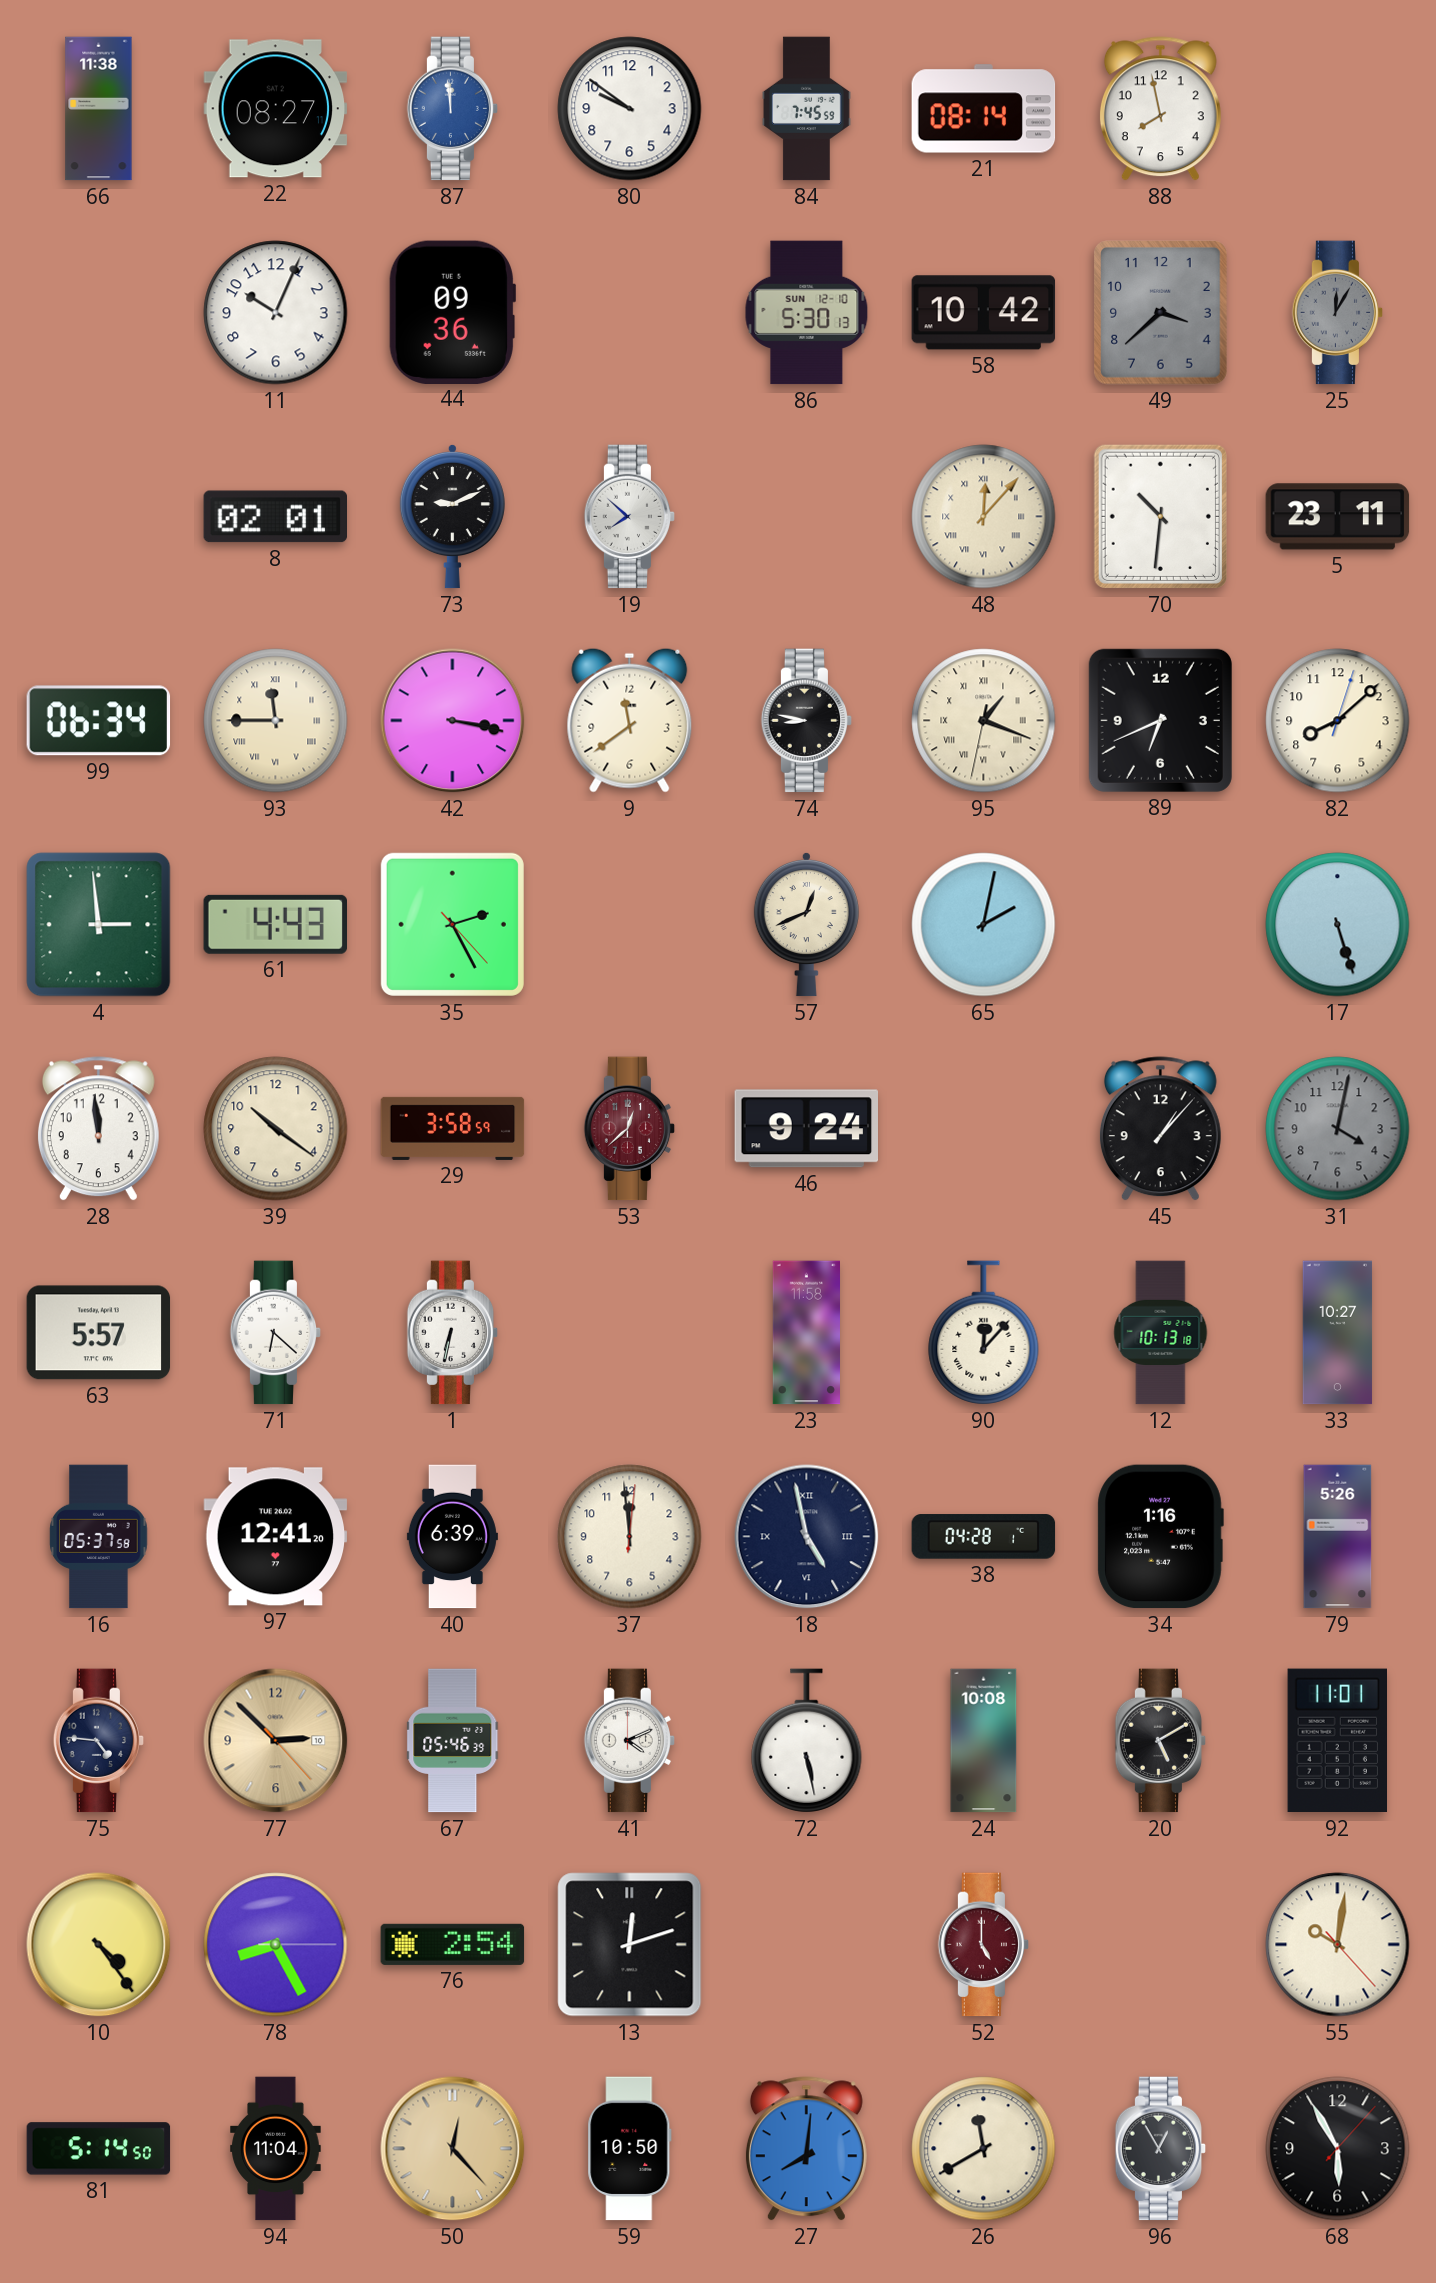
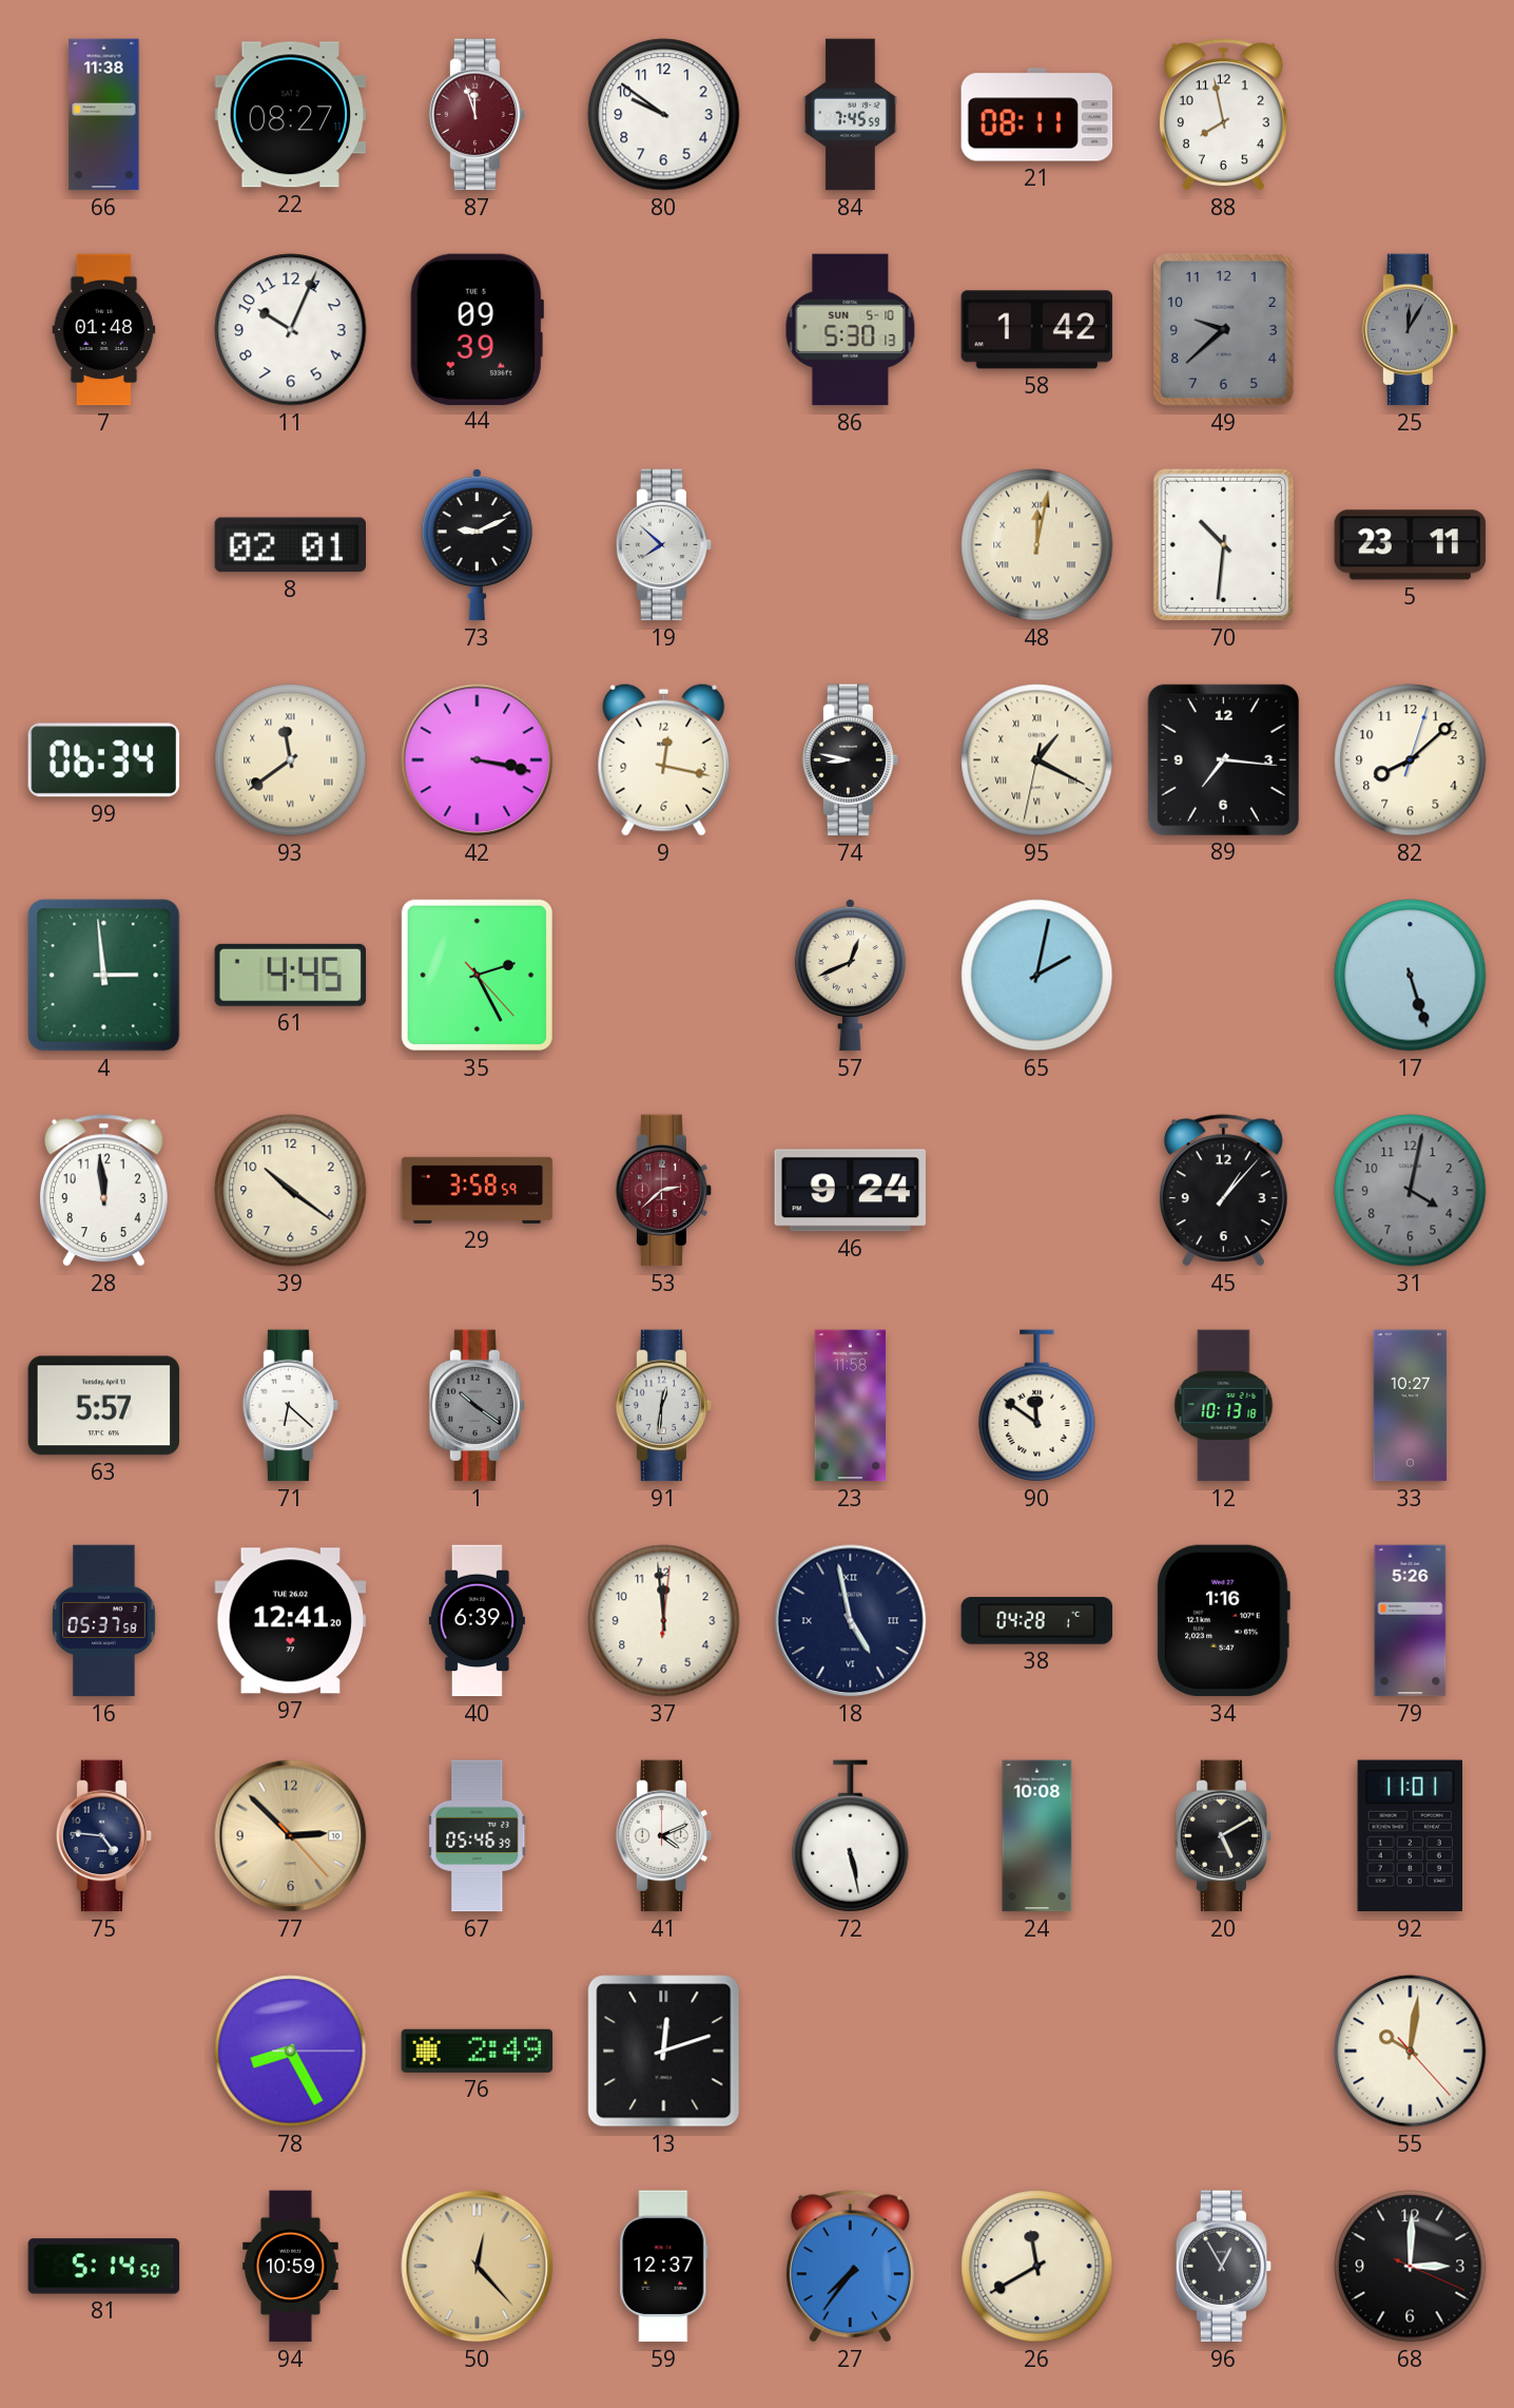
87: 11:59 -> 11:57 (478, 115)
87 dial: blue -> burgundy (478, 115)
21: 08:14 -> 08:11 (1037, 115)
7: none -> 01:48 (104, 330)
44: 09:36 -> 09:39 (477, 329)
86 date: SUN 12-10 -> SUN 5-10 (851, 330)
58: 10:42 -> 1:42 (1037, 330)
49: 3:38 -> 9:38 (1224, 330)
48: 12:07 -> 12:02 (1037, 545)
93: 11:45 -> 11:39 (291, 760)
9: 11:39 -> 12:17 (664, 759)
95: 1:18 -> 1:19 (1037, 760)
89: 6:41 -> 7:16 (1223, 759)
61: 4:43 -> 4:45 (290, 975)
53: 12:38 -> 2:38 (664, 1191)
1: 6:32 -> 10:21 (478, 1406)
1 dial: white -> grey (478, 1406)
91: none -> 12:31 (664, 1406)
90: 12:07 -> 11:51 (1037, 1406)
10: 4:24 -> none (99, 1945)
76: 2:54 -> 2:49 (478, 2050)
52: 5:00 -> none (984, 1945)
94: 11:04 -> 10:59 (291, 2267)
59: 10:50 -> 12:37 (664, 2267)
27: 8:01 -> 7:36 (850, 2267)
68: 5:55 -> 3:00 (1411, 2267)
